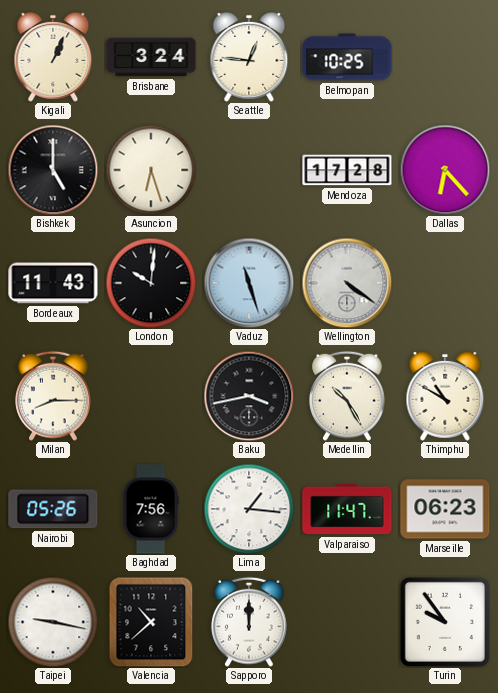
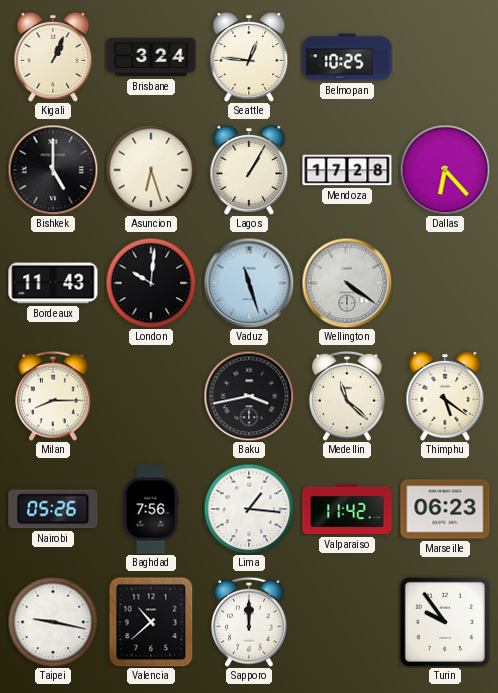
Lagos: none -> 1:05 (249, 170)
Medellin: 10:25 -> 11:22 (347, 396)
Thimphu: 10:50 -> 5:21 (445, 396)
Valparaiso: 11:47 -> 11:42 (347, 509)
